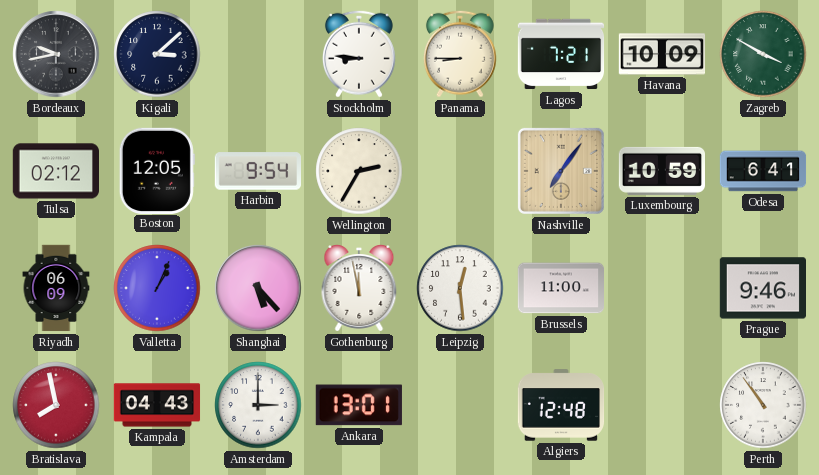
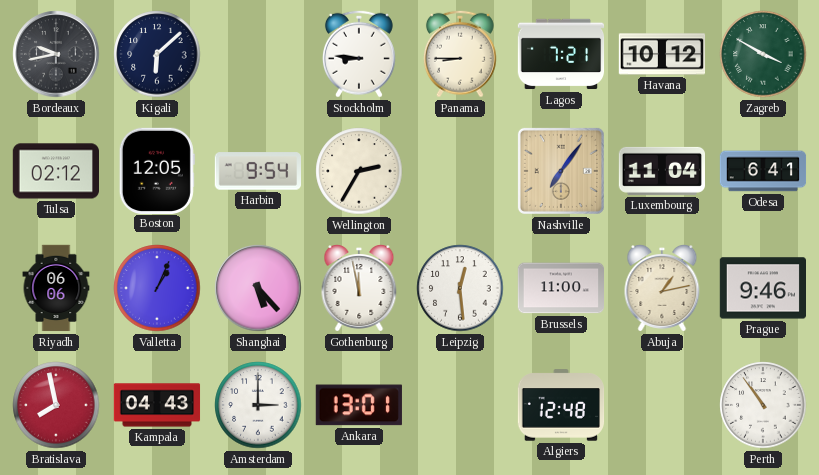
Kigali: 3:08 -> 6:08 (157, 54)
Havana: 10:09 -> 10:12 (662, 54)
Luxembourg: 10:59 -> 11:04 (662, 171)
Riyadh: 06:09 -> 06:06 (56, 288)
Abuja: none -> 1:13 (662, 289)
